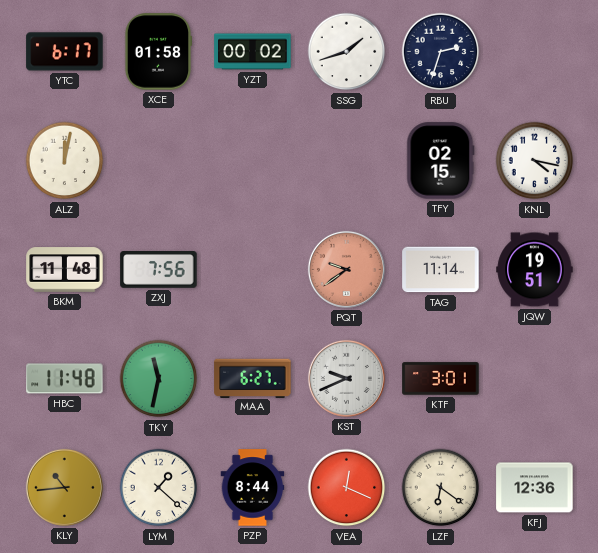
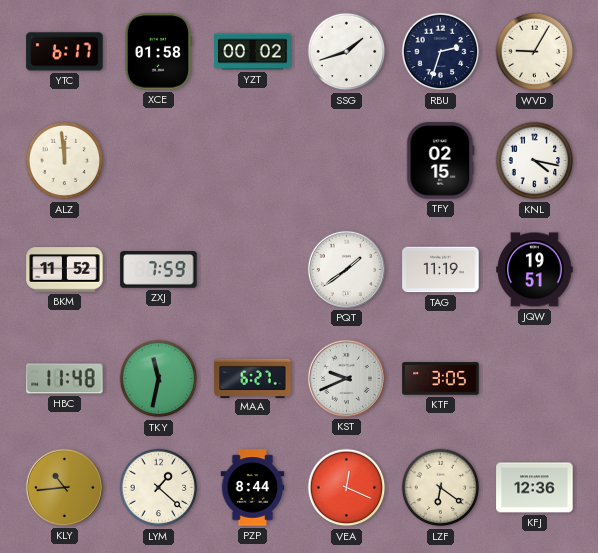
WVD: none -> 9:05 (535, 52)
ALZ: 12:02 -> 11:59 (65, 161)
BKM: 11:48 -> 11:52 (65, 270)
ZXJ: 7:56 -> 7:59 (159, 270)
PQT: 9:39 -> 1:39 (346, 269)
PQT dial: salmon -> white (346, 269)
TAG: 11:14 -> 11:19 (441, 270)
KTF: 3:01 -> 3:05 (441, 379)
